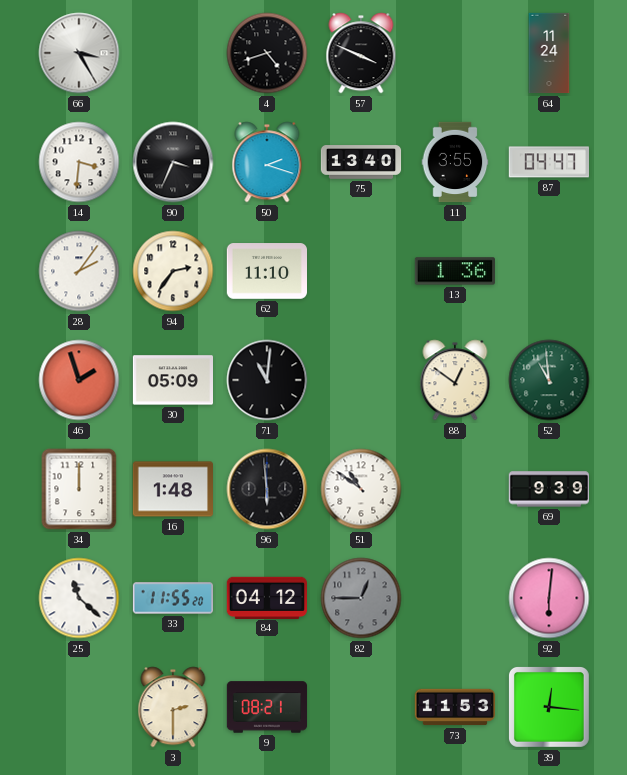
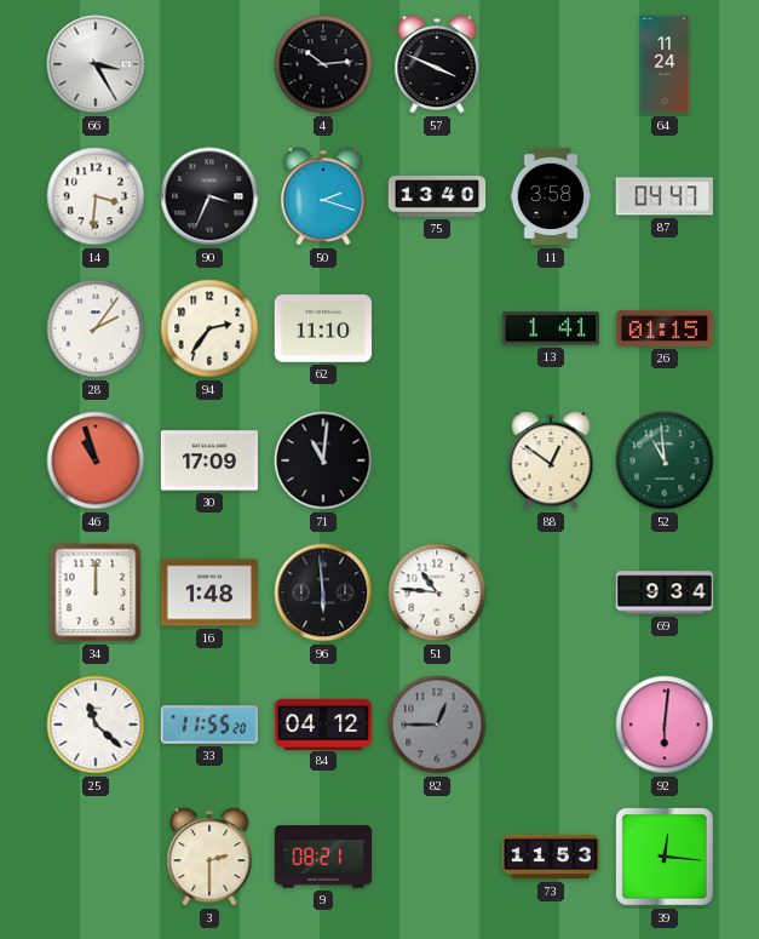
4: 4:42 -> 10:14 (323, 64)
11: 3:55 -> 3:58 (551, 196)
13: 1:36 -> 1:41 (550, 328)
26: none -> 01:15 (663, 328)
46: 1:57 -> 10:57 (96, 460)
30: 05:09 -> 17:09 (208, 460)
51: 10:51 -> 10:46 (437, 592)
69: 9:39 -> 9:34 (665, 592)
